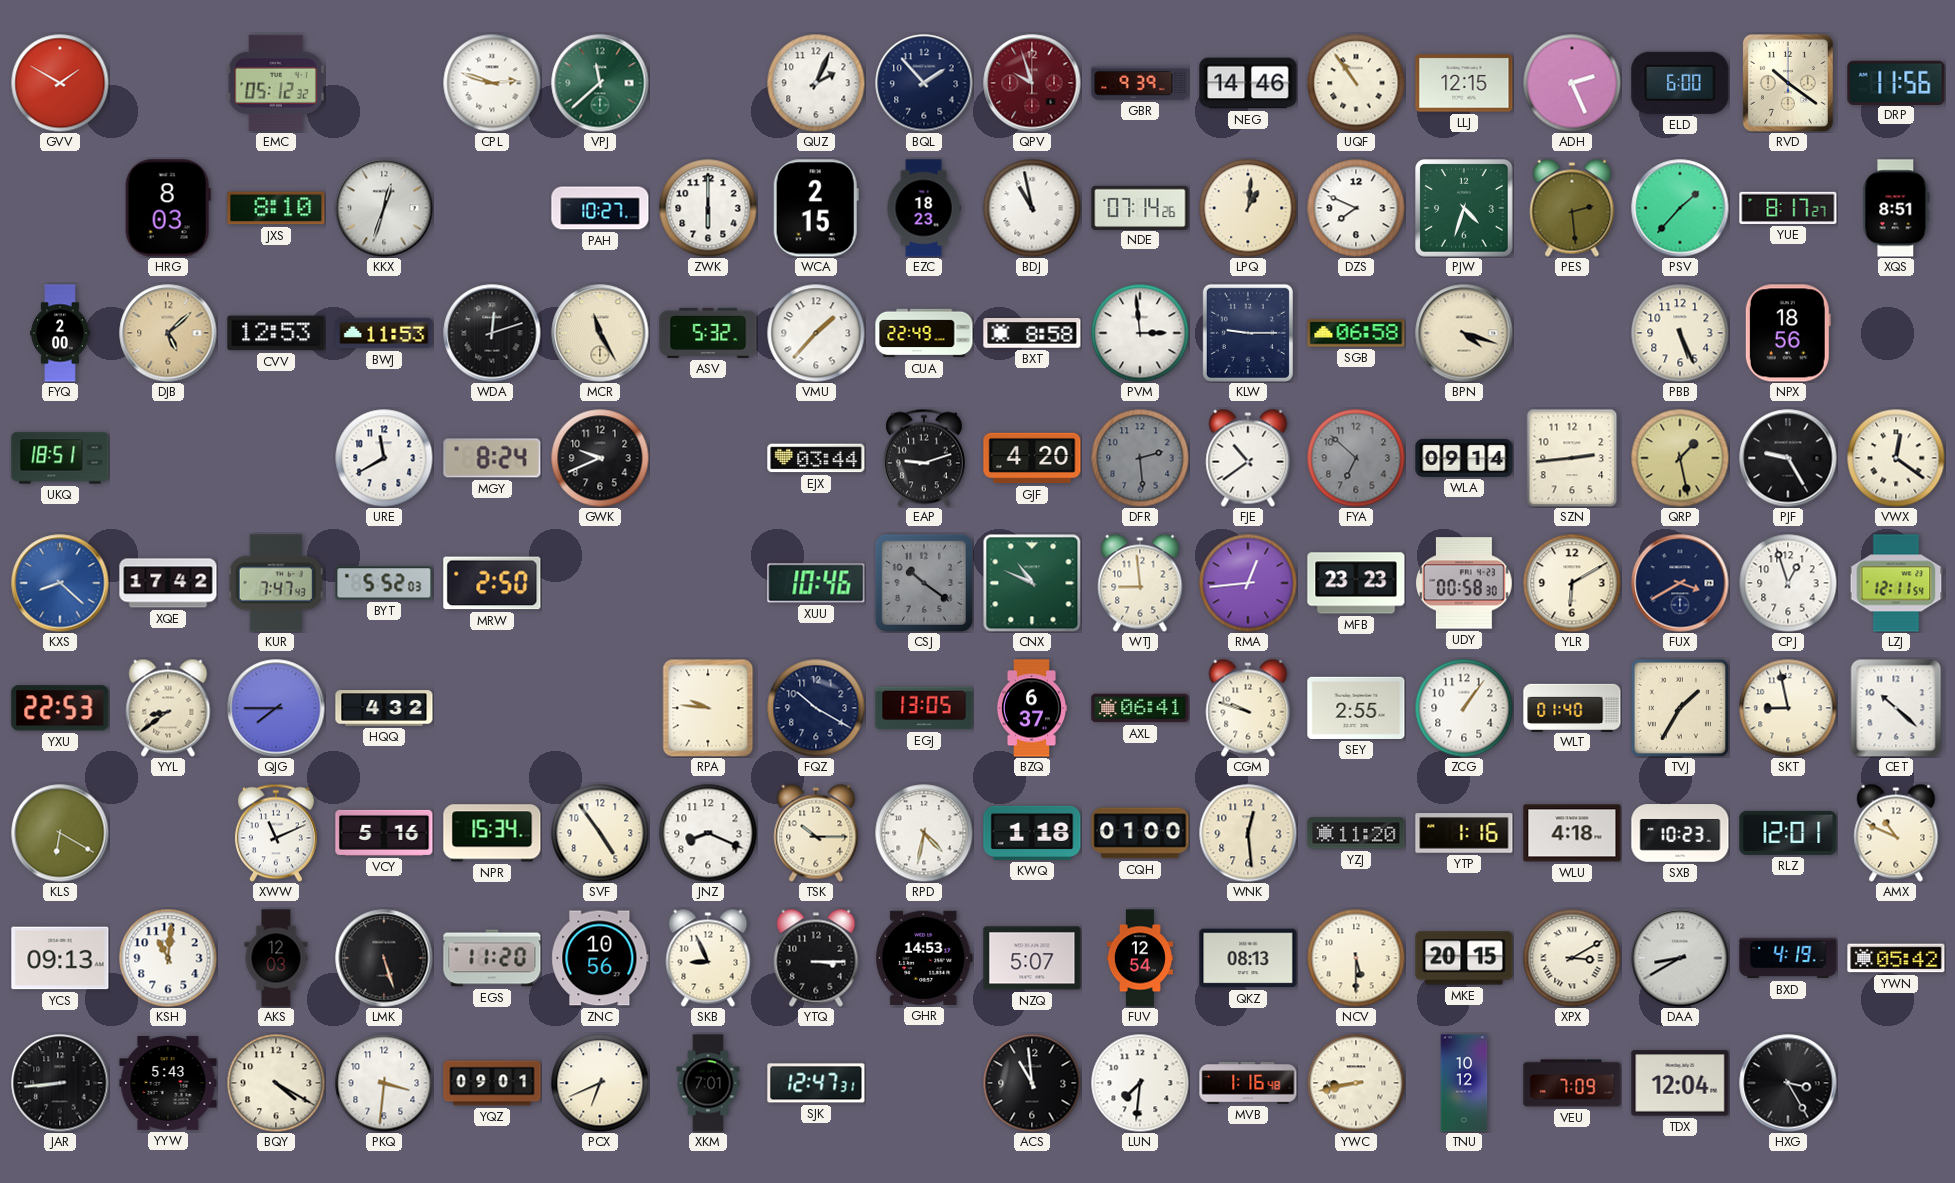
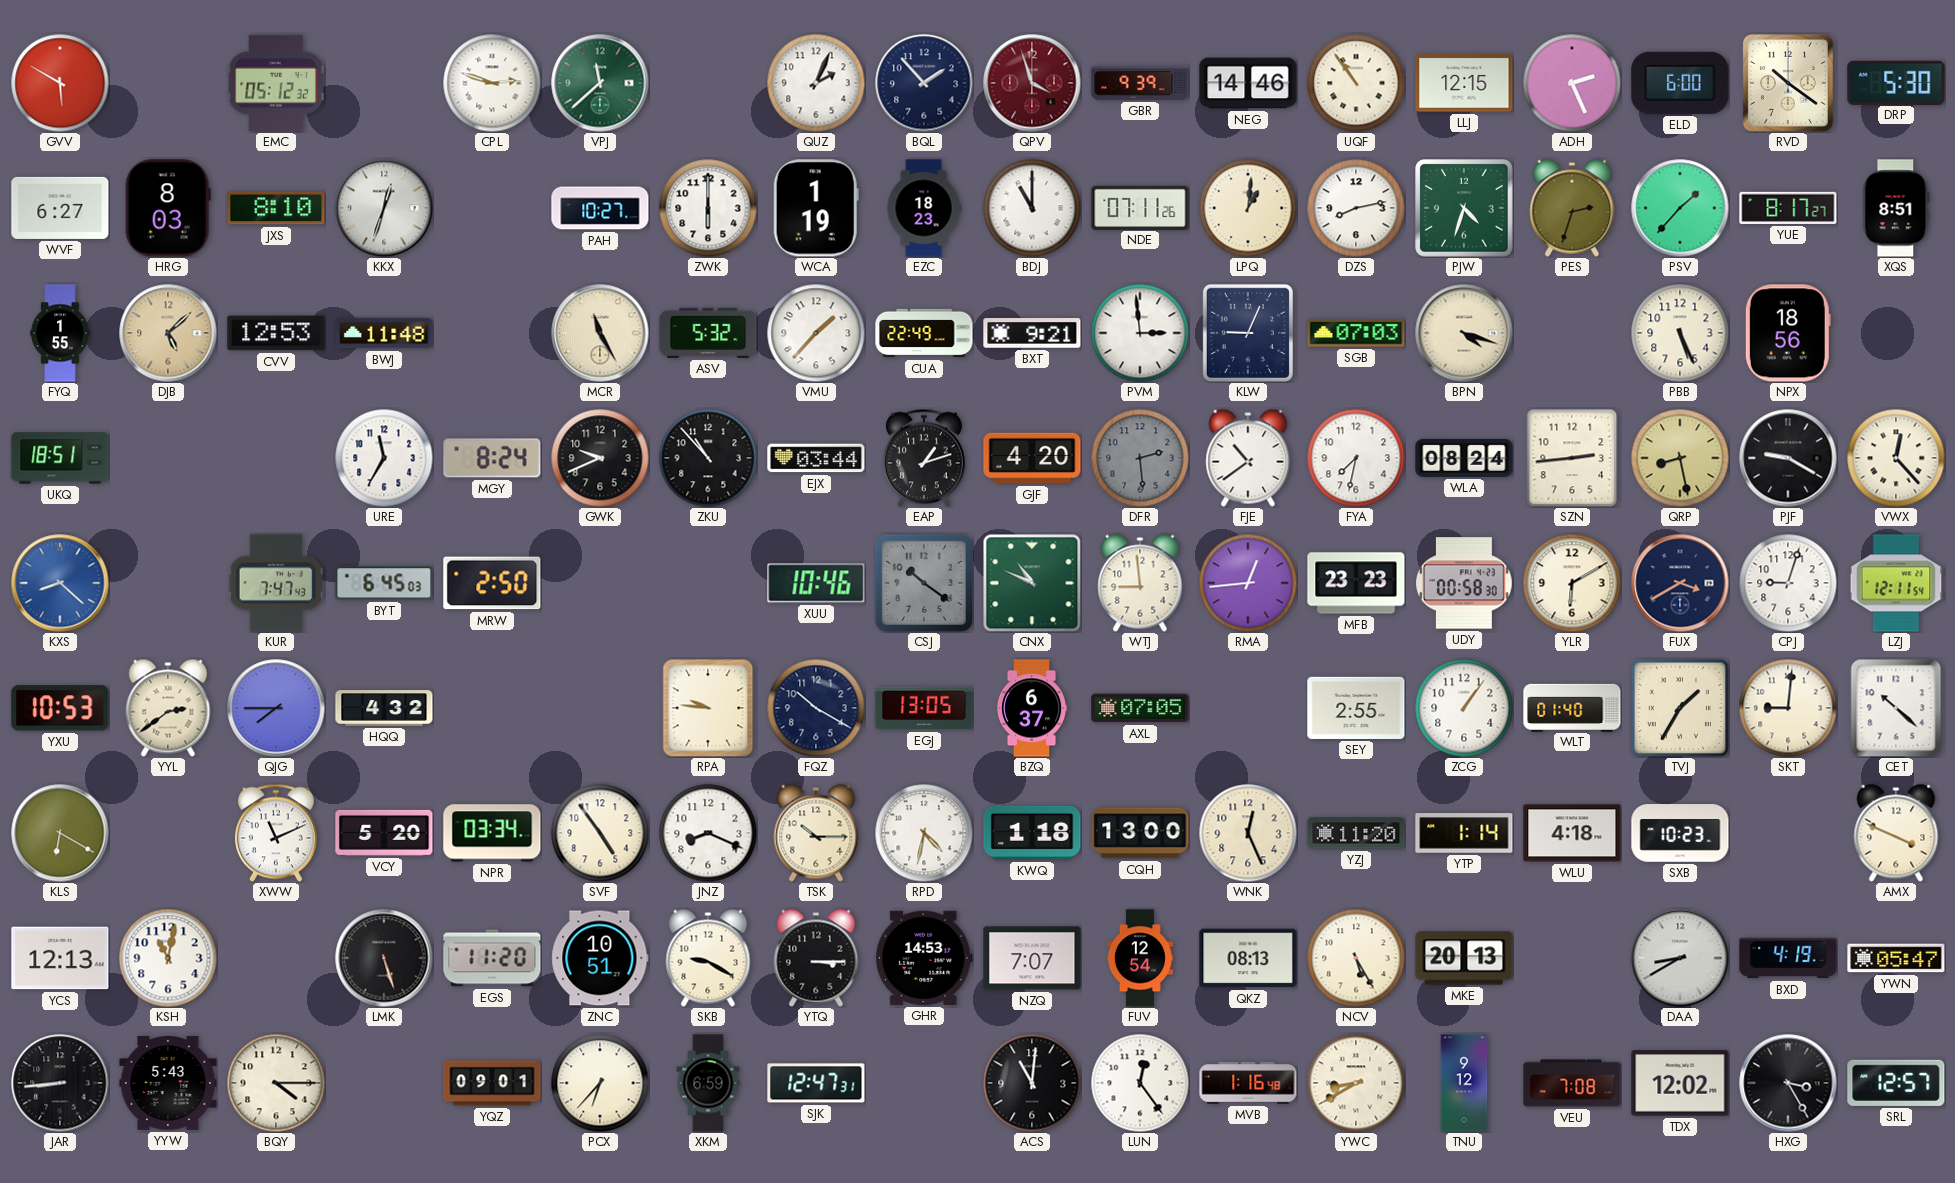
GVV: 1:50 -> 5:50 (60, 83)
QPV: 9:57 -> 3:57 (1032, 83)
DRP: 11:56 -> 5:30 (1896, 82)
WVF: none -> 6:27 (60, 208)
WCA: 2:15 -> 1:19 (816, 208)
BDJ: 10:58 -> 11:00 (1032, 208)
NDE: 07:14 -> 07:11 (1140, 207)
DZS: 7:49 -> 8:13 (1356, 208)
PES: 2:29 -> 2:33 (1572, 208)
FYQ: 2:00 -> 1:55 (60, 333)
BWJ: 11:53 -> 11:48 (384, 333)
WDA: 12:12 -> none (492, 333)
BXT: 8:58 -> 9:21 (1032, 333)
KLW: 9:15 -> 9:04 (1248, 333)
SGB: 06:58 -> 07:03 (1356, 333)
URE: 11:40 -> 11:35 (384, 458)
ZKU: none -> 10:53 (708, 458)
EAP: 9:12 -> 1:12 (924, 458)
FYA: 6:52 -> 7:32 (1356, 458)
FYA dial: grey -> white (1356, 458)
WLA: 09:14 -> 08:24 (1464, 458)
QRP: 1:28 -> 8:28 (1680, 458)
PJF: 9:25 -> 9:20 (1788, 458)
VWX: 12:21 -> 12:23 (1896, 458)
XQE: 17:42 -> none (168, 583)
BYT: 5:52 -> 6:45 (384, 583)
CPJ: 12:57 -> 9:03 (1788, 583)
YXU: 22:53 -> 10:53 (60, 708)
YYL: 8:39 -> 2:39 (168, 708)
AXL: 06:41 -> 07:05 (1140, 708)
CGM: 9:48 -> none (1248, 708)
SKT: 8:58 -> 9:01 (1788, 708)
VCY: 5:16 -> 5:20 (384, 833)
NPR: 15:34 -> 03:34 (492, 833)
CQH: 01:00 -> 13:00 (1140, 833)
WNK: 12:29 -> 12:26 (1248, 833)
YTP: 1:16 -> 1:14 (1464, 833)
RLZ: 12:01 -> none (1788, 833)
AMX: 10:49 -> 3:49 (1896, 833)
YCS: 09:13 -> 12:13 (60, 958)
KSH: 11:01 -> 11:02 (168, 958)
AKS: 12:03 -> none (276, 958)
ZNC: 10:56 -> 10:51 (600, 958)
SKB: 8:56 -> 9:20 (708, 958)
NZQ: 5:07 -> 7:07 (1032, 958)
NCV: 5:30 -> 5:25 (1356, 958)
MKE: 20:15 -> 20:13 (1464, 958)
XPX: 3:10 -> none (1572, 958)
YWN: 05:42 -> 05:47 (1896, 958)
BQY: 4:20 -> 4:15 (276, 1083)
PKQ: 3:31 -> none (384, 1083)
PCX: 6:41 -> 6:37 (600, 1083)
XKM: 7:01 -> 6:59 (708, 1083)
ACS: 10:59 -> 11:01 (1032, 1083)
LUN: 7:31 -> 12:24 (1140, 1083)
YWC: 8:43 -> 8:40 (1356, 1083)
TNU: 10:12 -> 9:12 (1464, 1083)
VEU: 7:09 -> 7:08 (1572, 1083)
TDX: 12:04 -> 12:02 (1680, 1083)
SRL: none -> 12:57 (1896, 1083)
